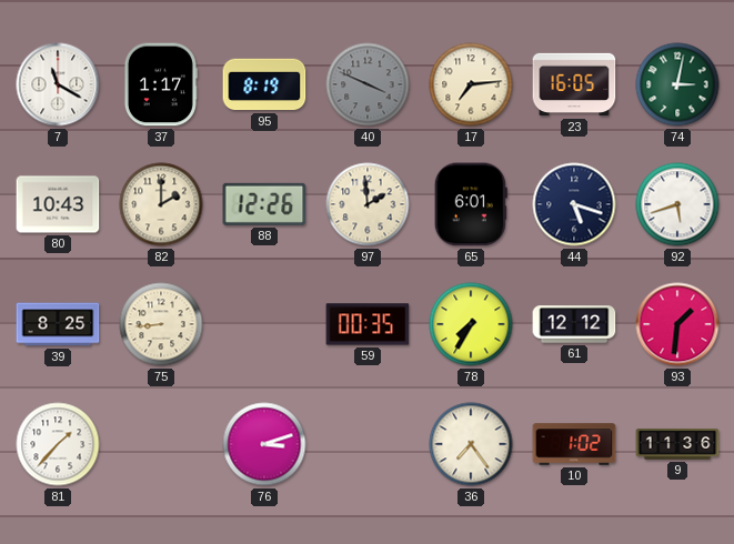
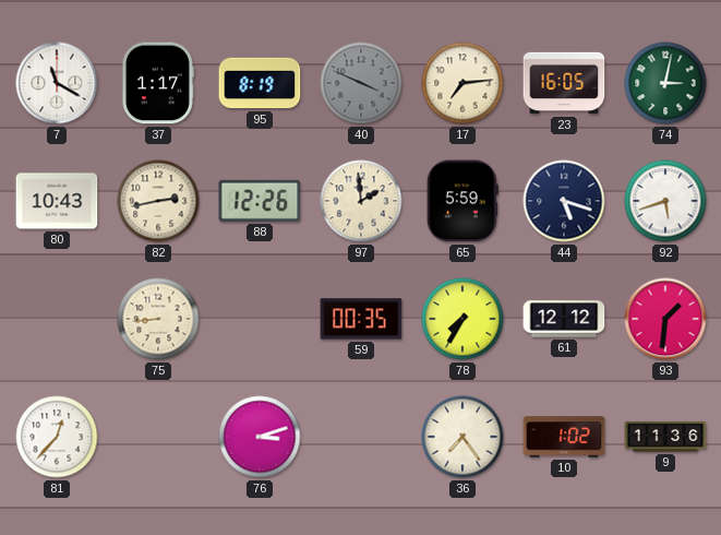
82: 2:00 -> 2:43 (158, 201)
65: 6:01 -> 5:59 (462, 201)
39: 8:25 -> none (58, 324)
81: 1:37 -> 12:37 (57, 437)
